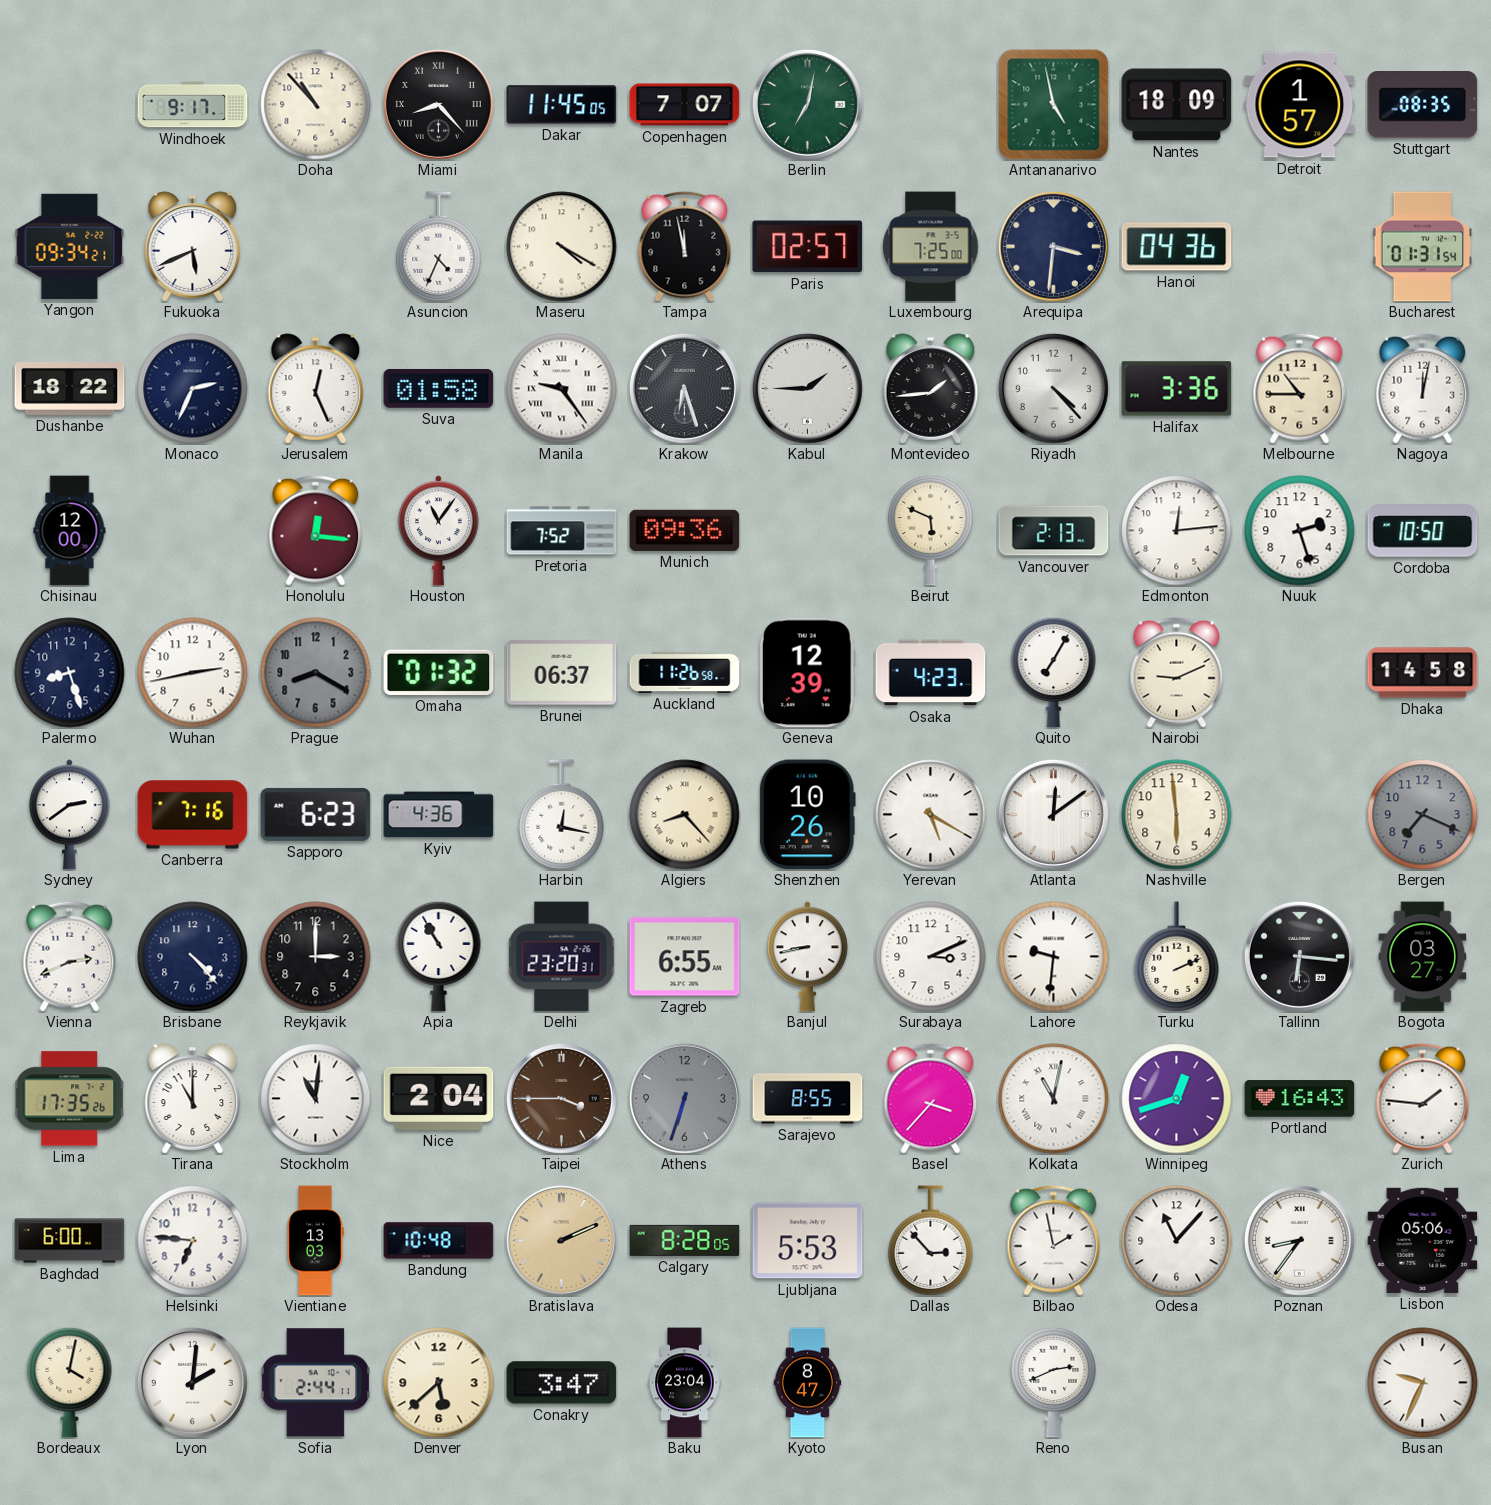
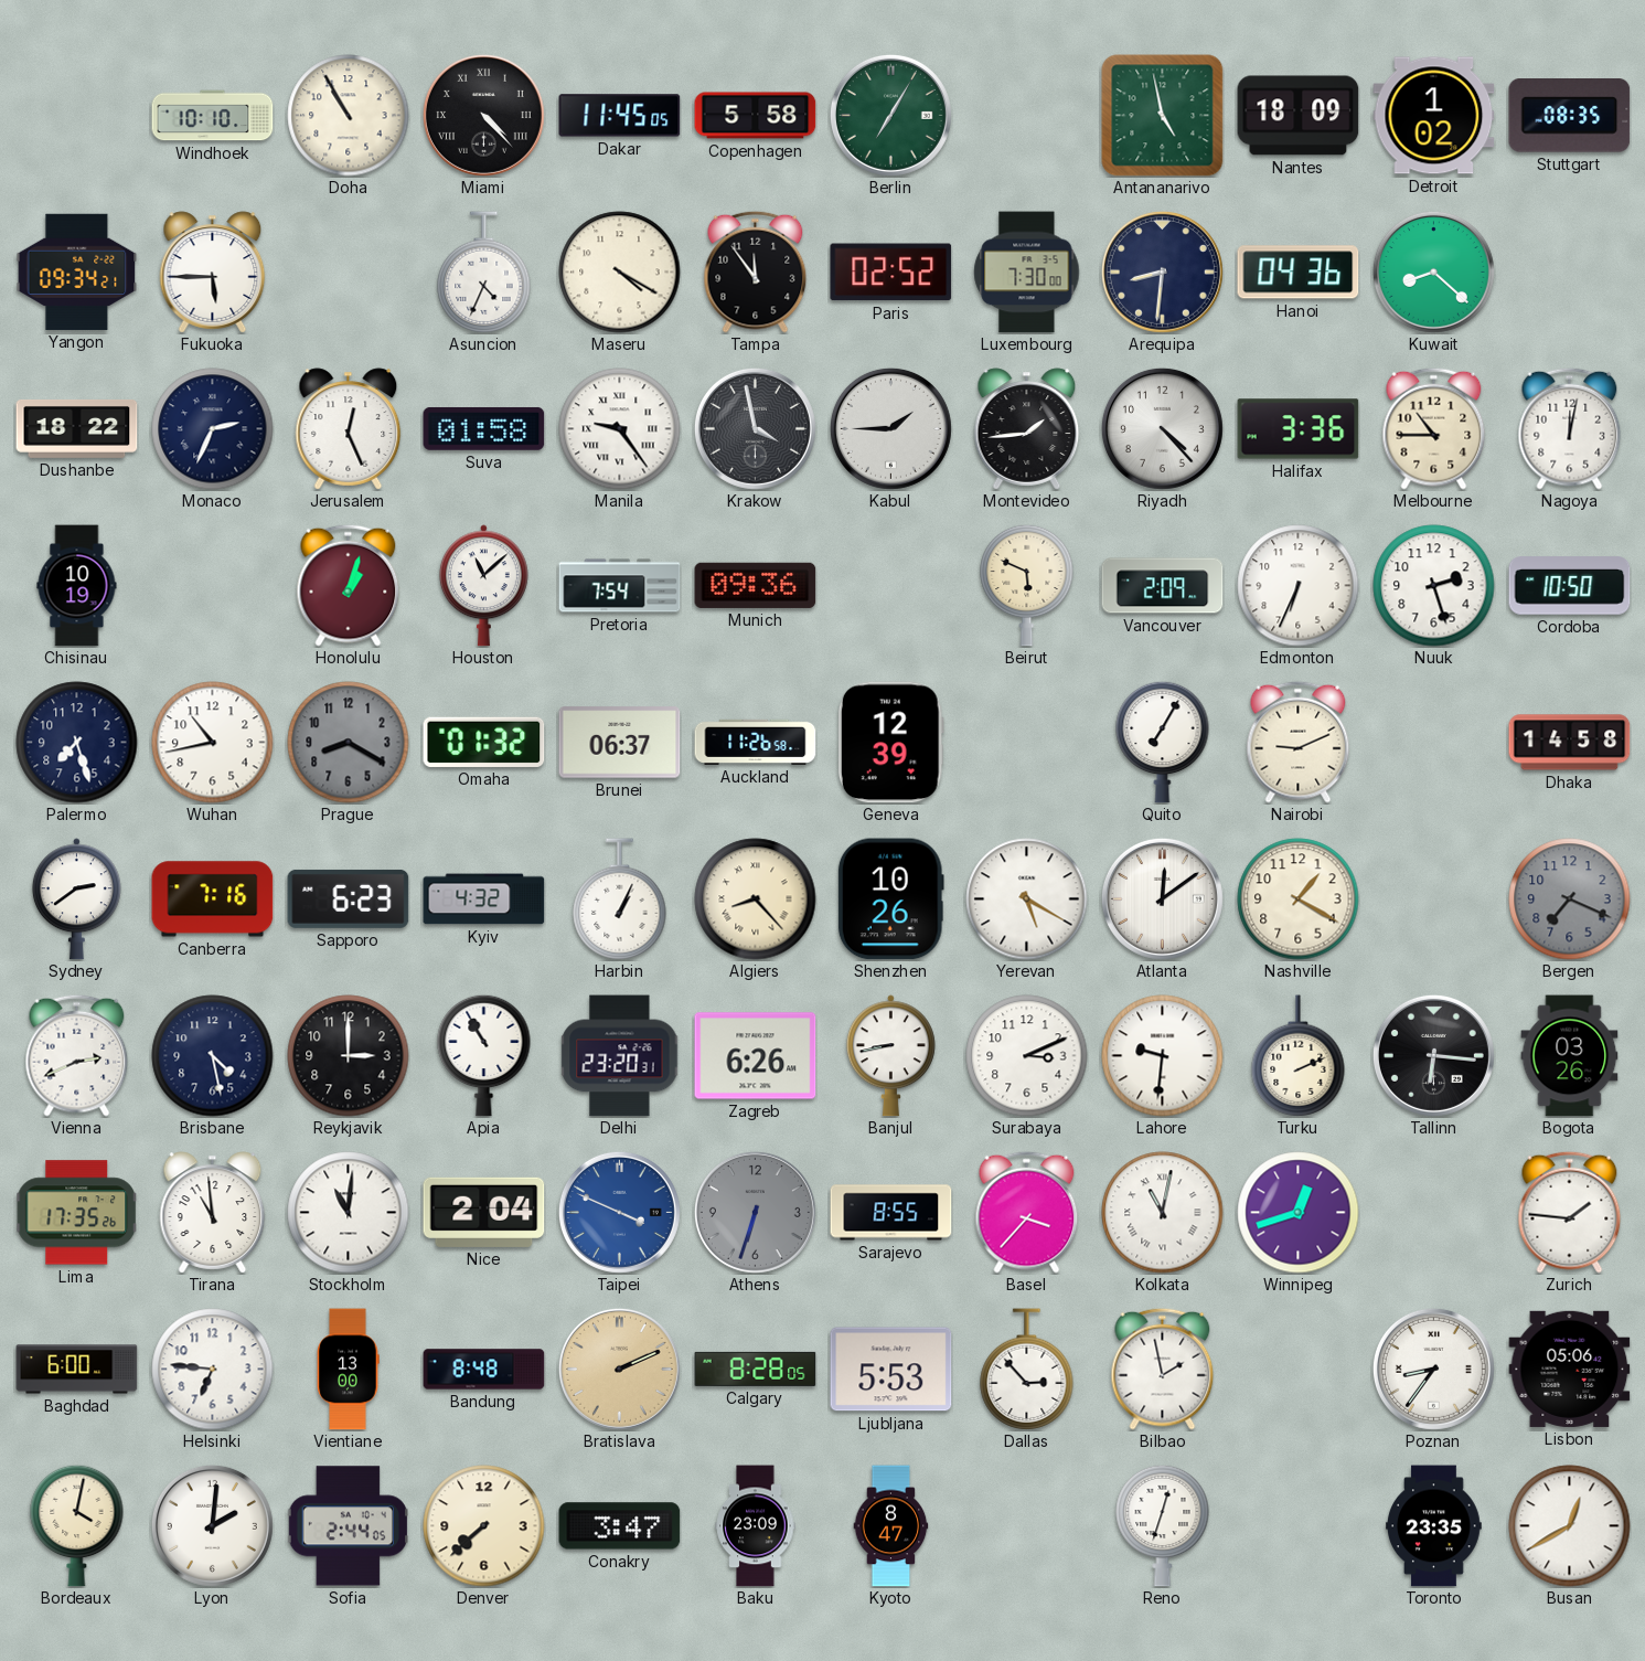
Windhoek: 9:17 -> 10:10 (213, 116)
Doha: 10:53 -> 10:55 (349, 116)
Miami: 8:23 -> 4:23 (483, 115)
Copenhagen: 7:07 -> 5:58 (756, 116)
Berlin: 7:02 -> 7:05 (890, 115)
Detroit: 1:57 -> 1:02 (1434, 116)
Fukuoka: 5:41 -> 5:45 (213, 273)
Tampa: 11:58 -> 11:54 (756, 271)
Paris: 02:57 -> 02:52 (891, 273)
Luxembourg: 7:25 -> 7:30 (1027, 273)
Arequipa: 3:31 -> 8:31 (1162, 271)
Kuwait: none -> 8:22 (1433, 271)
Bucharest: 01:31 -> none (1423, 247)
Krakow: 6:27 -> 3:58 (755, 428)
Chisinau: 12:00 -> 10:19 (77, 586)
Honolulu: 12:16 -> 1:03 (349, 585)
Houston: 11:06 -> 11:08 (483, 586)
Pretoria: 7:52 -> 7:54 (620, 586)
Vancouver: 2:13 -> 2:09 (1163, 586)
Edmonton: 12:14 -> 6:34 (1299, 586)
Palermo: 8:27 -> 7:27 (77, 743)
Wuhan: 2:43 -> 10:43 (213, 743)
Osaka: 4:23 -> none (931, 673)
Kyiv: 4:36 -> 4:32 (484, 899)
Harbin: 12:17 -> 1:04 (620, 898)
Nashville: 5:59 -> 1:20 (1299, 899)
Brisbane: 4:23 -> 4:28 (213, 1056)
Zagreb: 6:55 -> 6:26 (756, 1056)
Bogota: 03:27 -> 03:26 (1570, 1056)
Tirana: 11:00 -> 10:59 (213, 1213)
Taipei: 3:45 -> 3:49 (619, 1212)
Taipei dial: brown -> blue (619, 1212)
Portland: 16:43 -> none (1300, 1099)
Vientiane: 13:03 -> 13:00 (348, 1370)
Bandung: 10:48 -> 8:48 (484, 1370)
Odesa: 11:07 -> none (1177, 1241)
Sofia: 2:44:11 -> 2:44:05 (348, 1526)
Denver: 5:38 -> 7:38 (484, 1526)
Baku: 23:04 -> 23:09 (756, 1526)
Reno: 2:41 -> 12:33 (1163, 1525)
Toronto: none -> 23:35 (1434, 1526)
Busan: 9:34 -> 12:40 (1570, 1526)
